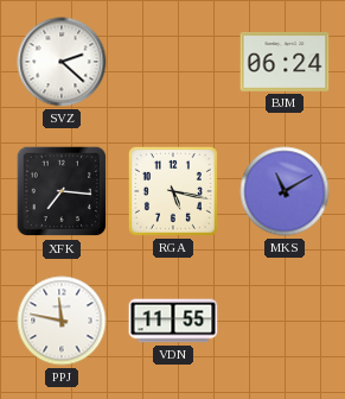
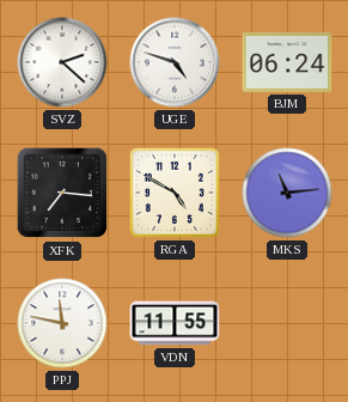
UGE: none -> 4:48 (175, 62)
RGA: 5:17 -> 4:50 (175, 193)
MKS: 11:10 -> 11:14 (287, 193)
